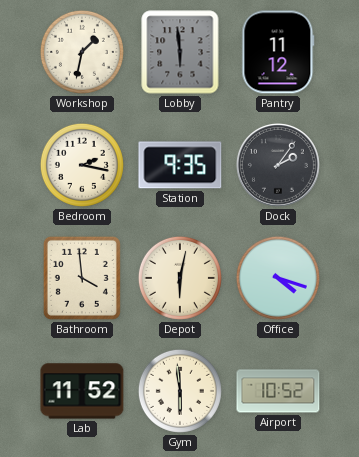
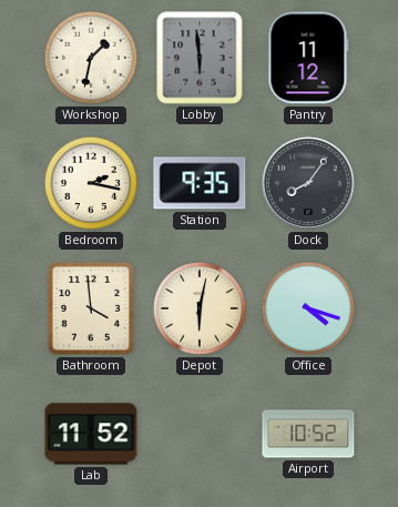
Dock: 2:06 -> 8:06 (308, 183)
Gym: 5:59 -> none (180, 391)
